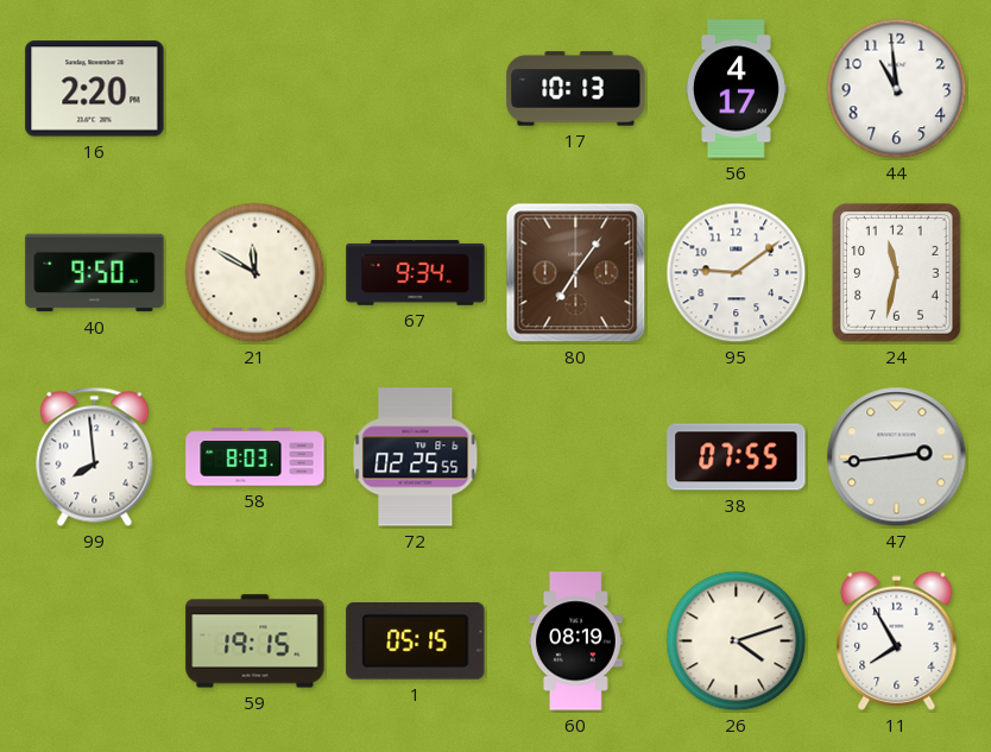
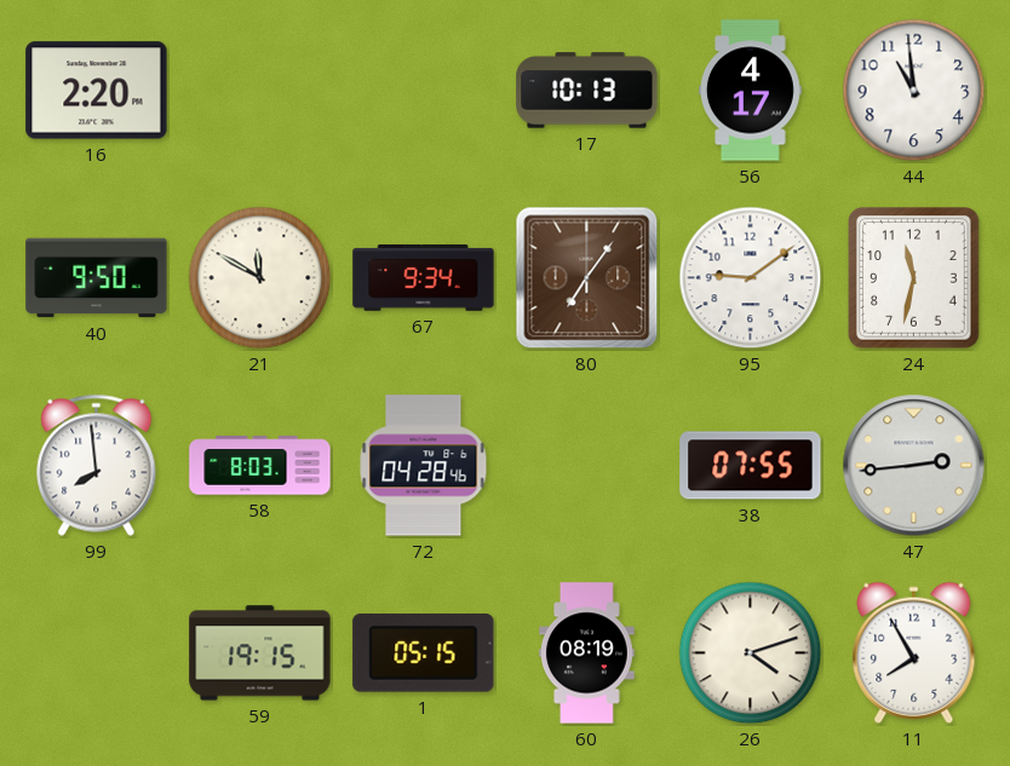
72: 02:25 -> 04:28 (424, 466)
